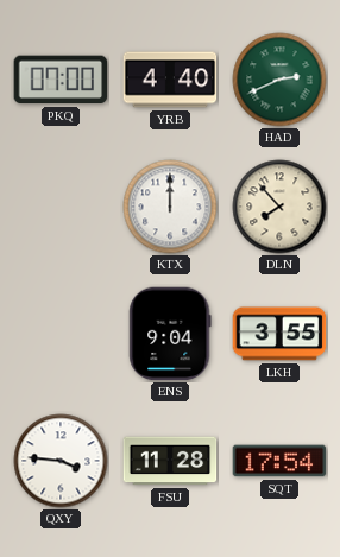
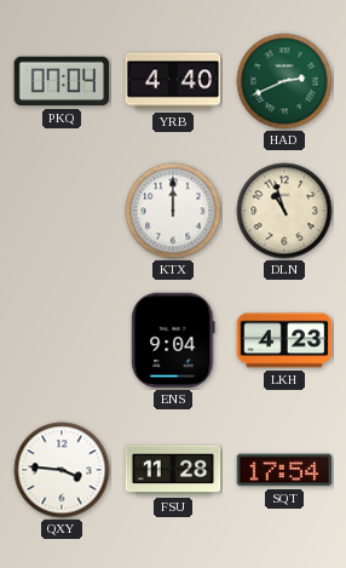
PKQ: 07:00 -> 07:04 (62, 81)
DLN: 7:53 -> 10:57 (284, 211)
LKH: 3:55 -> 4:23 (284, 340)
